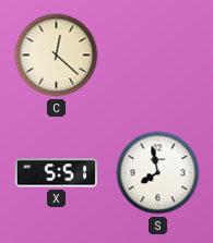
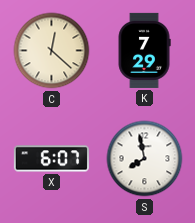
K: none -> 7:29 (144, 50)
X: 5:51 -> 6:07 (51, 159)
